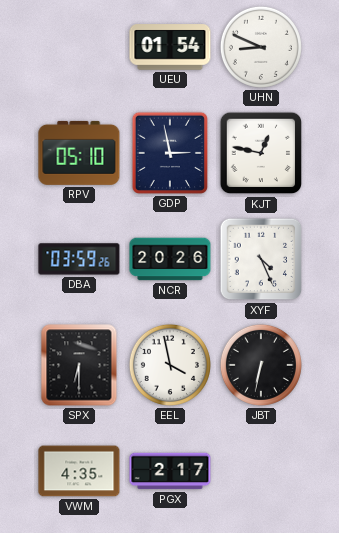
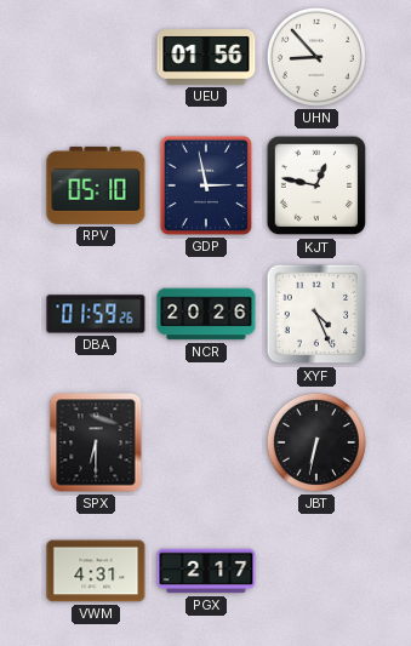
UEU: 01:54 -> 01:56 (206, 57)
UHN: 8:49 -> 8:53 (316, 57)
DBA: 03:59 -> 01:59 (96, 314)
EEL: 3:58 -> none (170, 365)
VWM: 4:35 -> 4:31 (96, 571)
